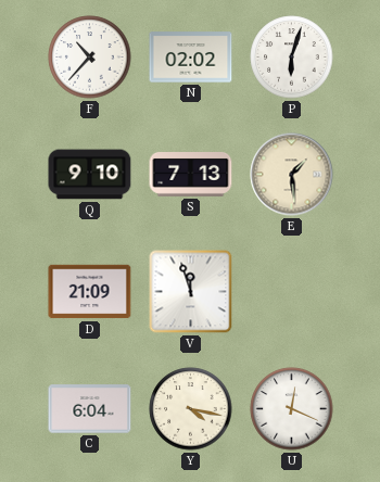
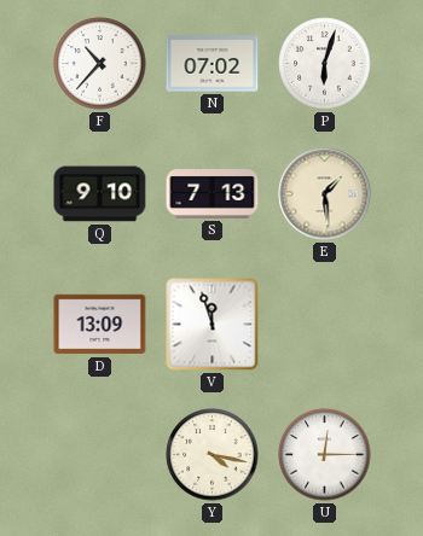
N: 02:02 -> 07:02 (213, 64)
D: 21:09 -> 13:09 (100, 325)
C: 6:04 -> none (90, 409)
U: 12:19 -> 12:15 (325, 455)
